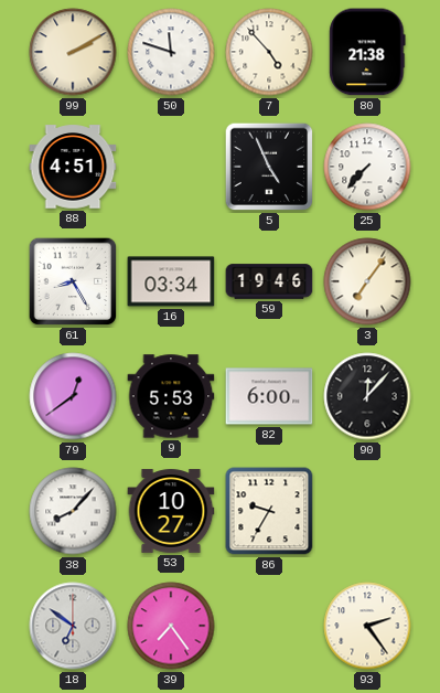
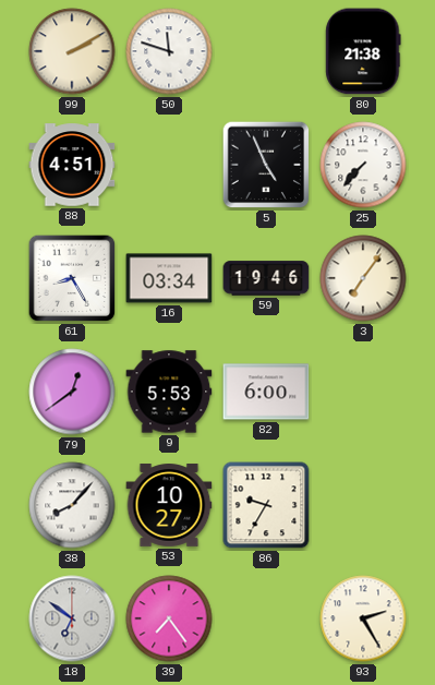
7: 4:53 -> none (269, 52)
90: 12:07 -> none (367, 396)
93: 2:24 -> 2:25 (363, 618)
